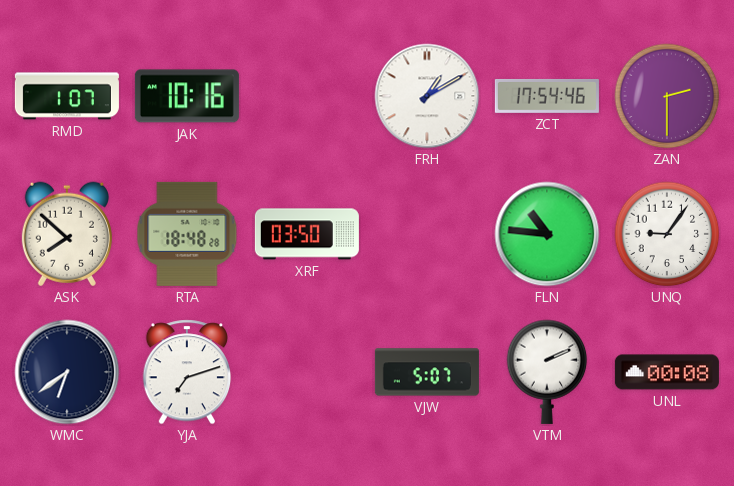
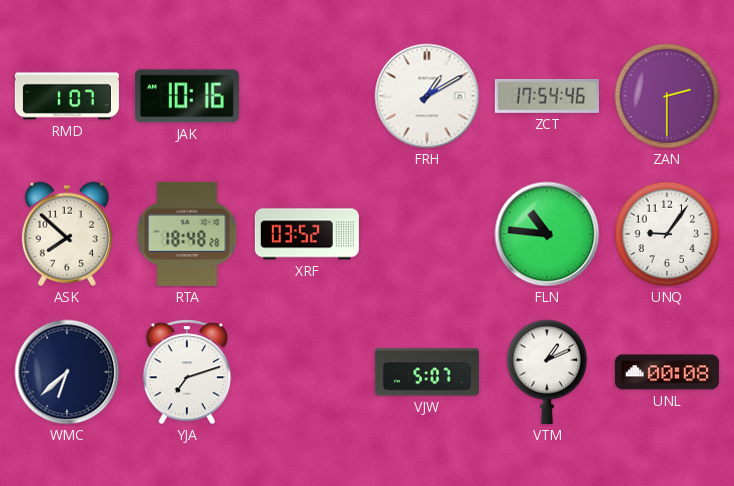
XRF: 03:50 -> 03:52 (307, 234)
WMC: 6:39 -> 6:38 (67, 372)
VTM: 2:11 -> 1:11 (547, 372)
